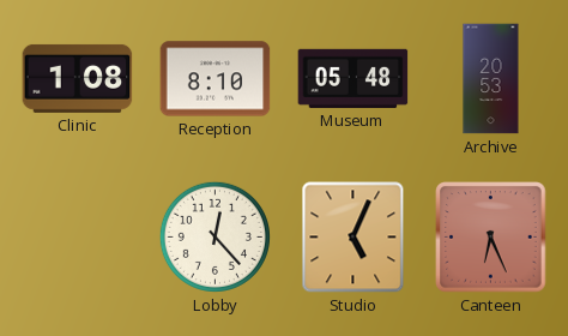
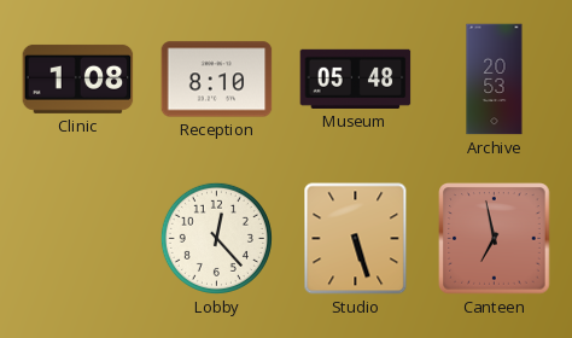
Studio: 5:04 -> 5:27 (356, 239)
Canteen: 6:26 -> 6:58 (495, 239)
